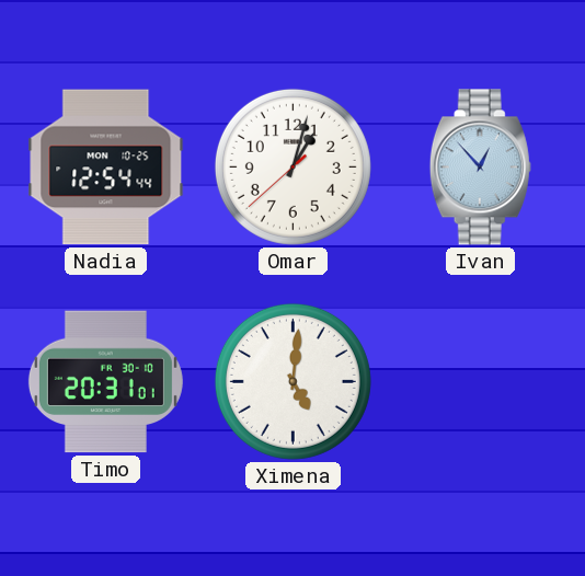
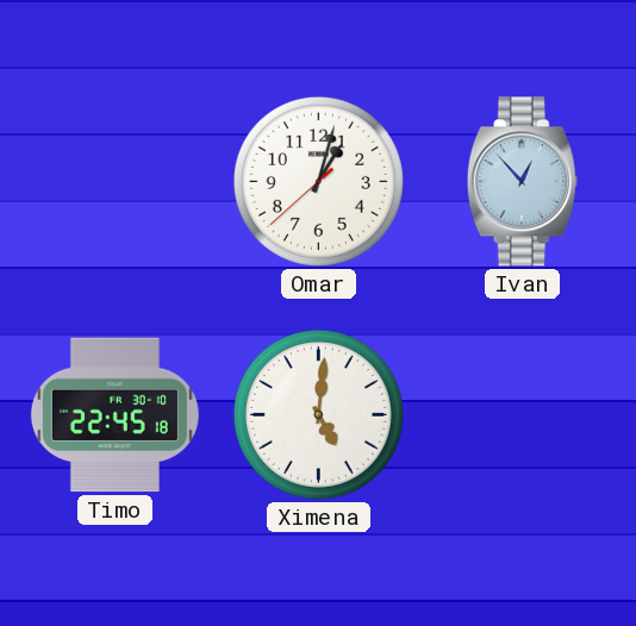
Nadia: 12:54 -> none (106, 168)
Timo: 20:31 -> 22:45 (114, 415)
